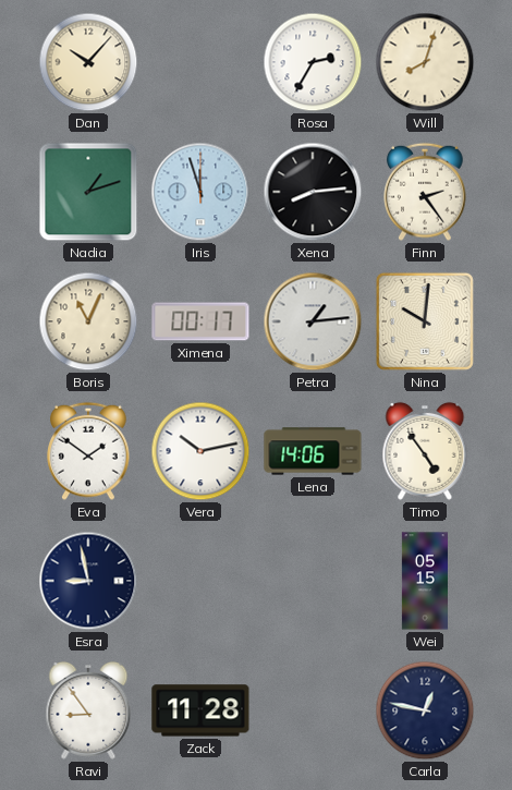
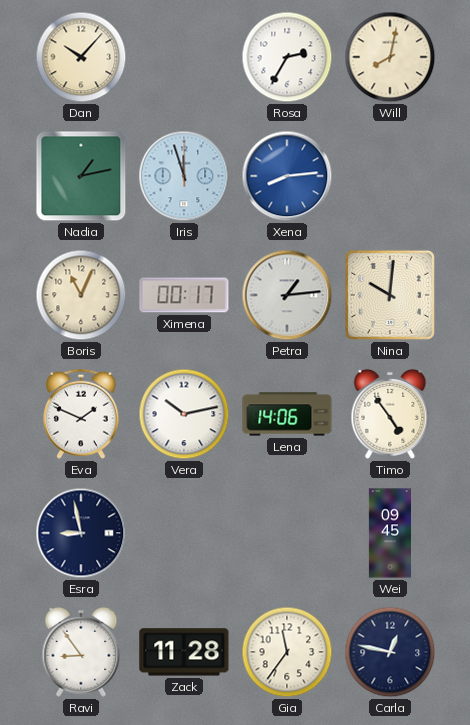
Will: 8:03 -> 8:02 (390, 57)
Nadia: 1:12 -> 1:13 (81, 176)
Xena dial: black -> blue (287, 176)
Finn: 2:24 -> none (425, 192)
Eva: 1:51 -> 1:49 (81, 414)
Wei: 05:15 -> 09:45 (389, 533)
Gia: none -> 11:36 (287, 652)
